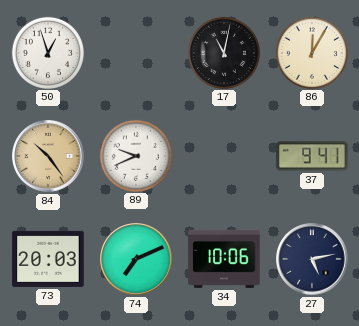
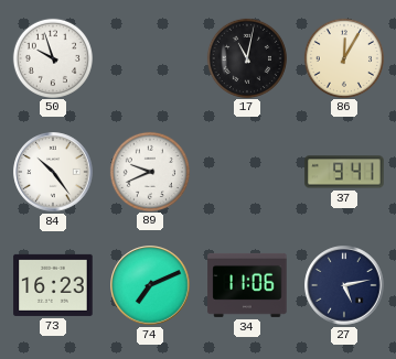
50: 12:57 -> 9:57 (52, 57)
84 dial: champagne -> white (53, 172)
73: 20:03 -> 16:23 (53, 285)
34: 10:06 -> 11:06 (247, 285)
